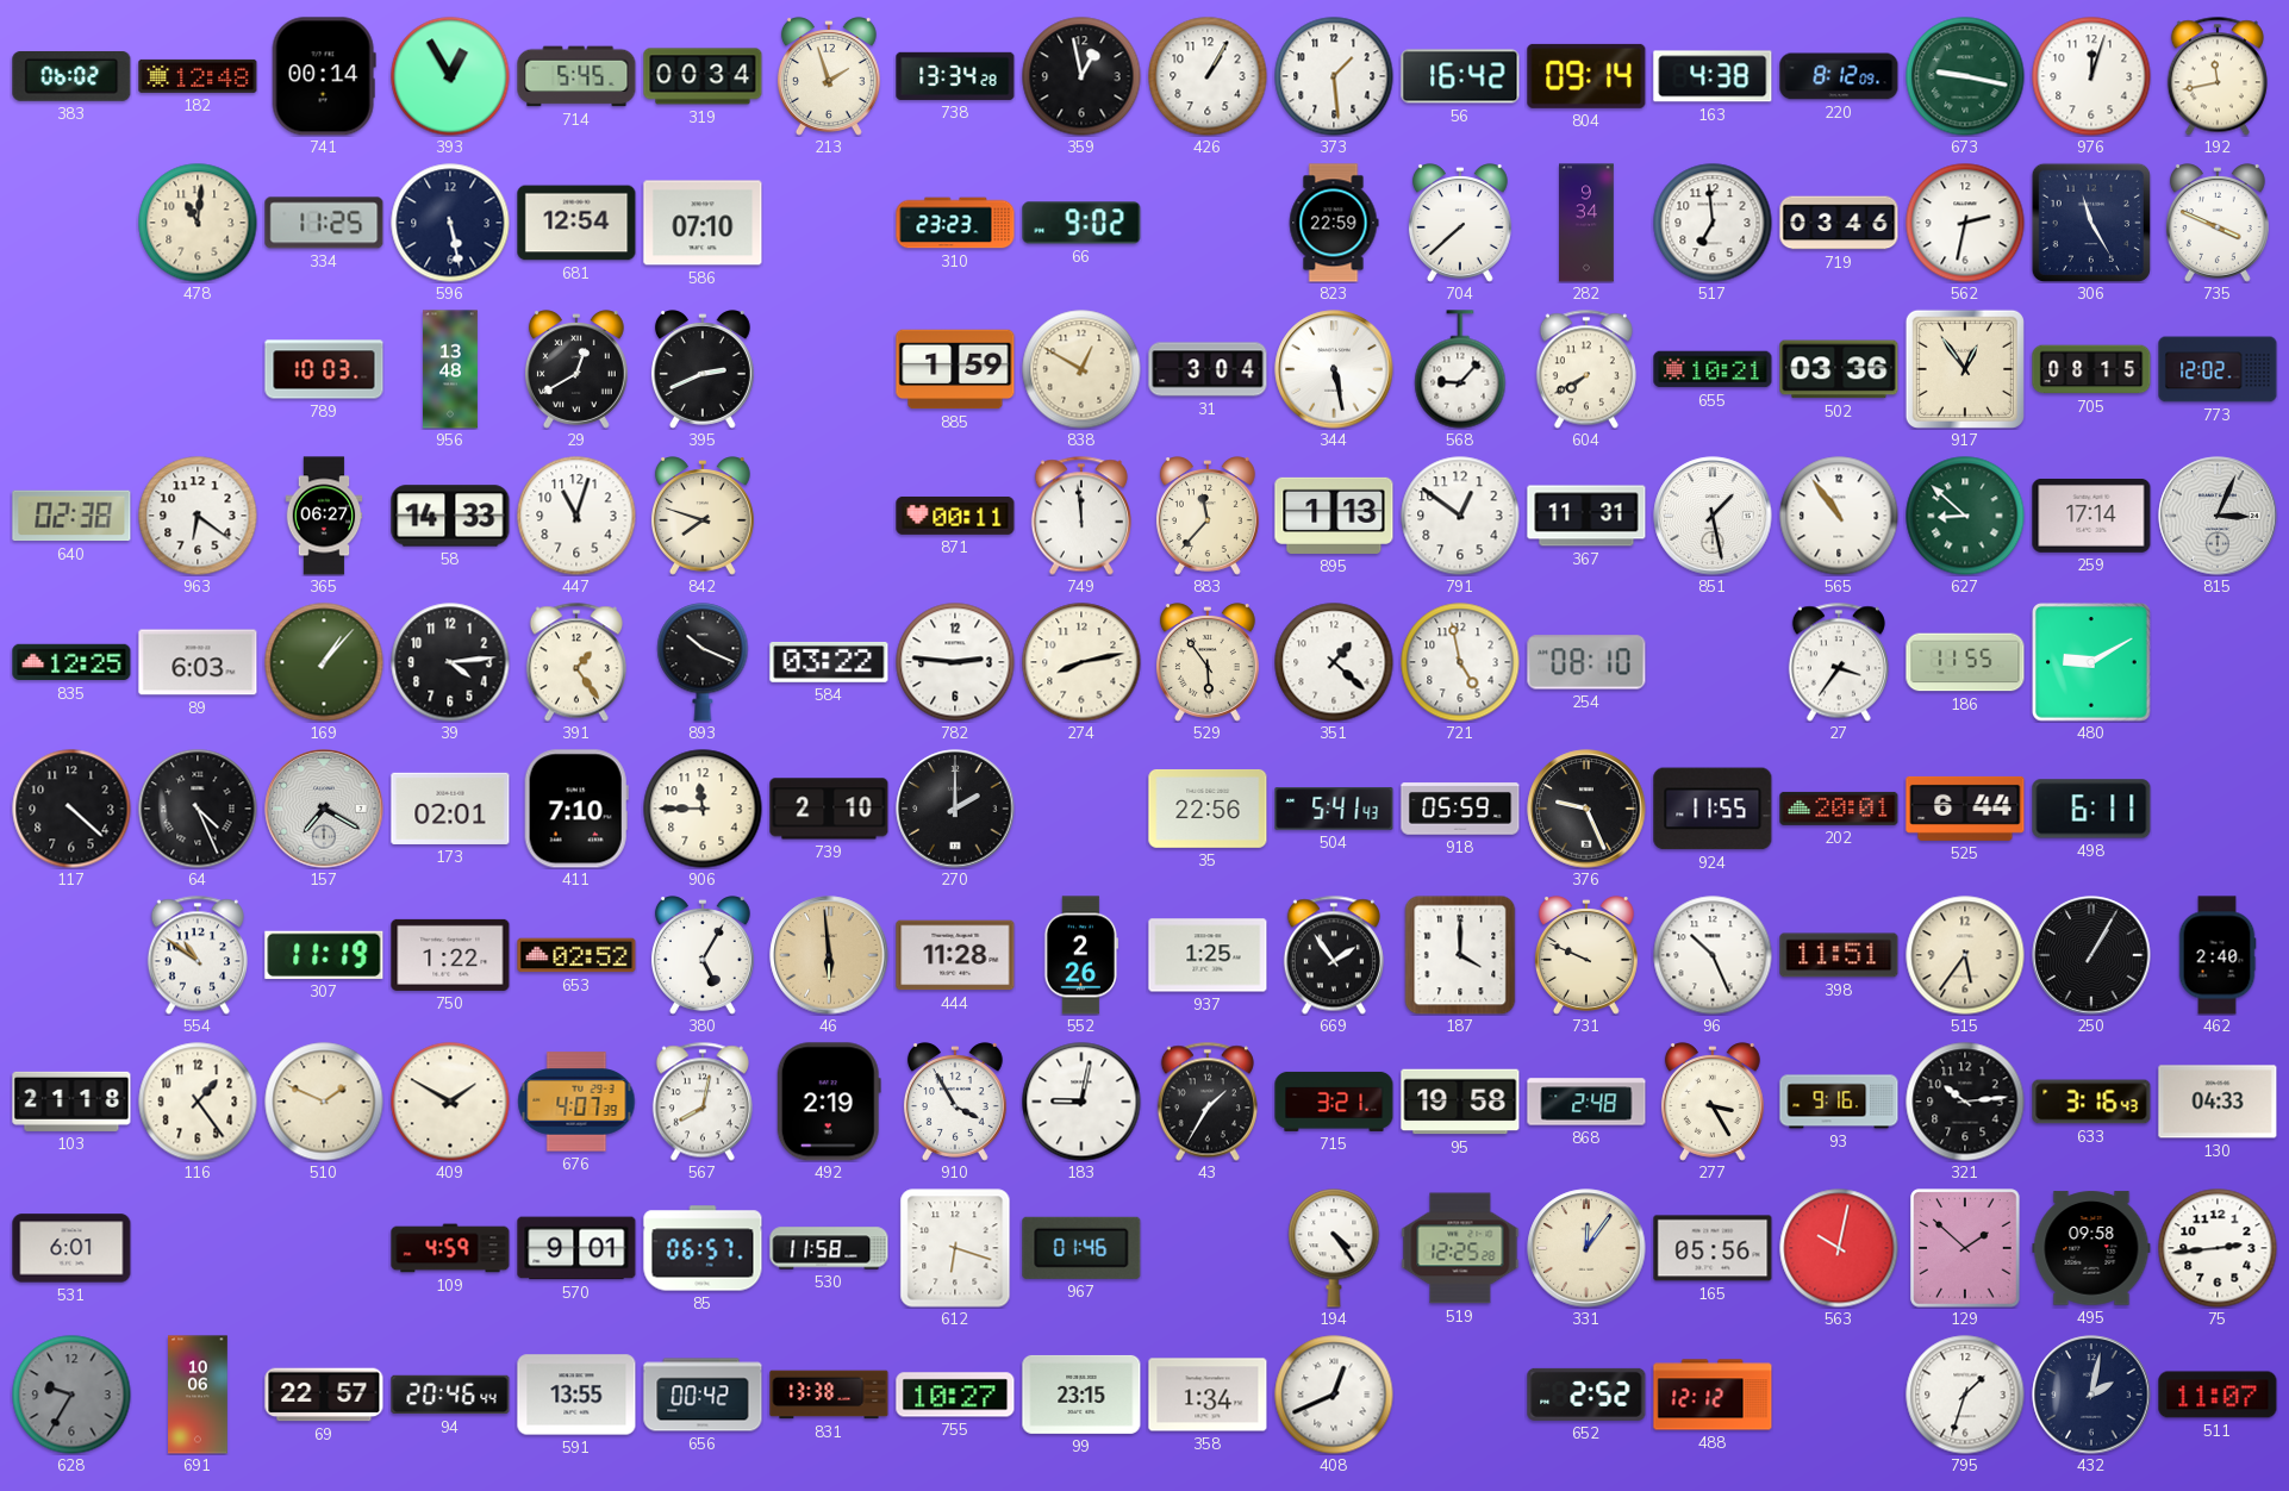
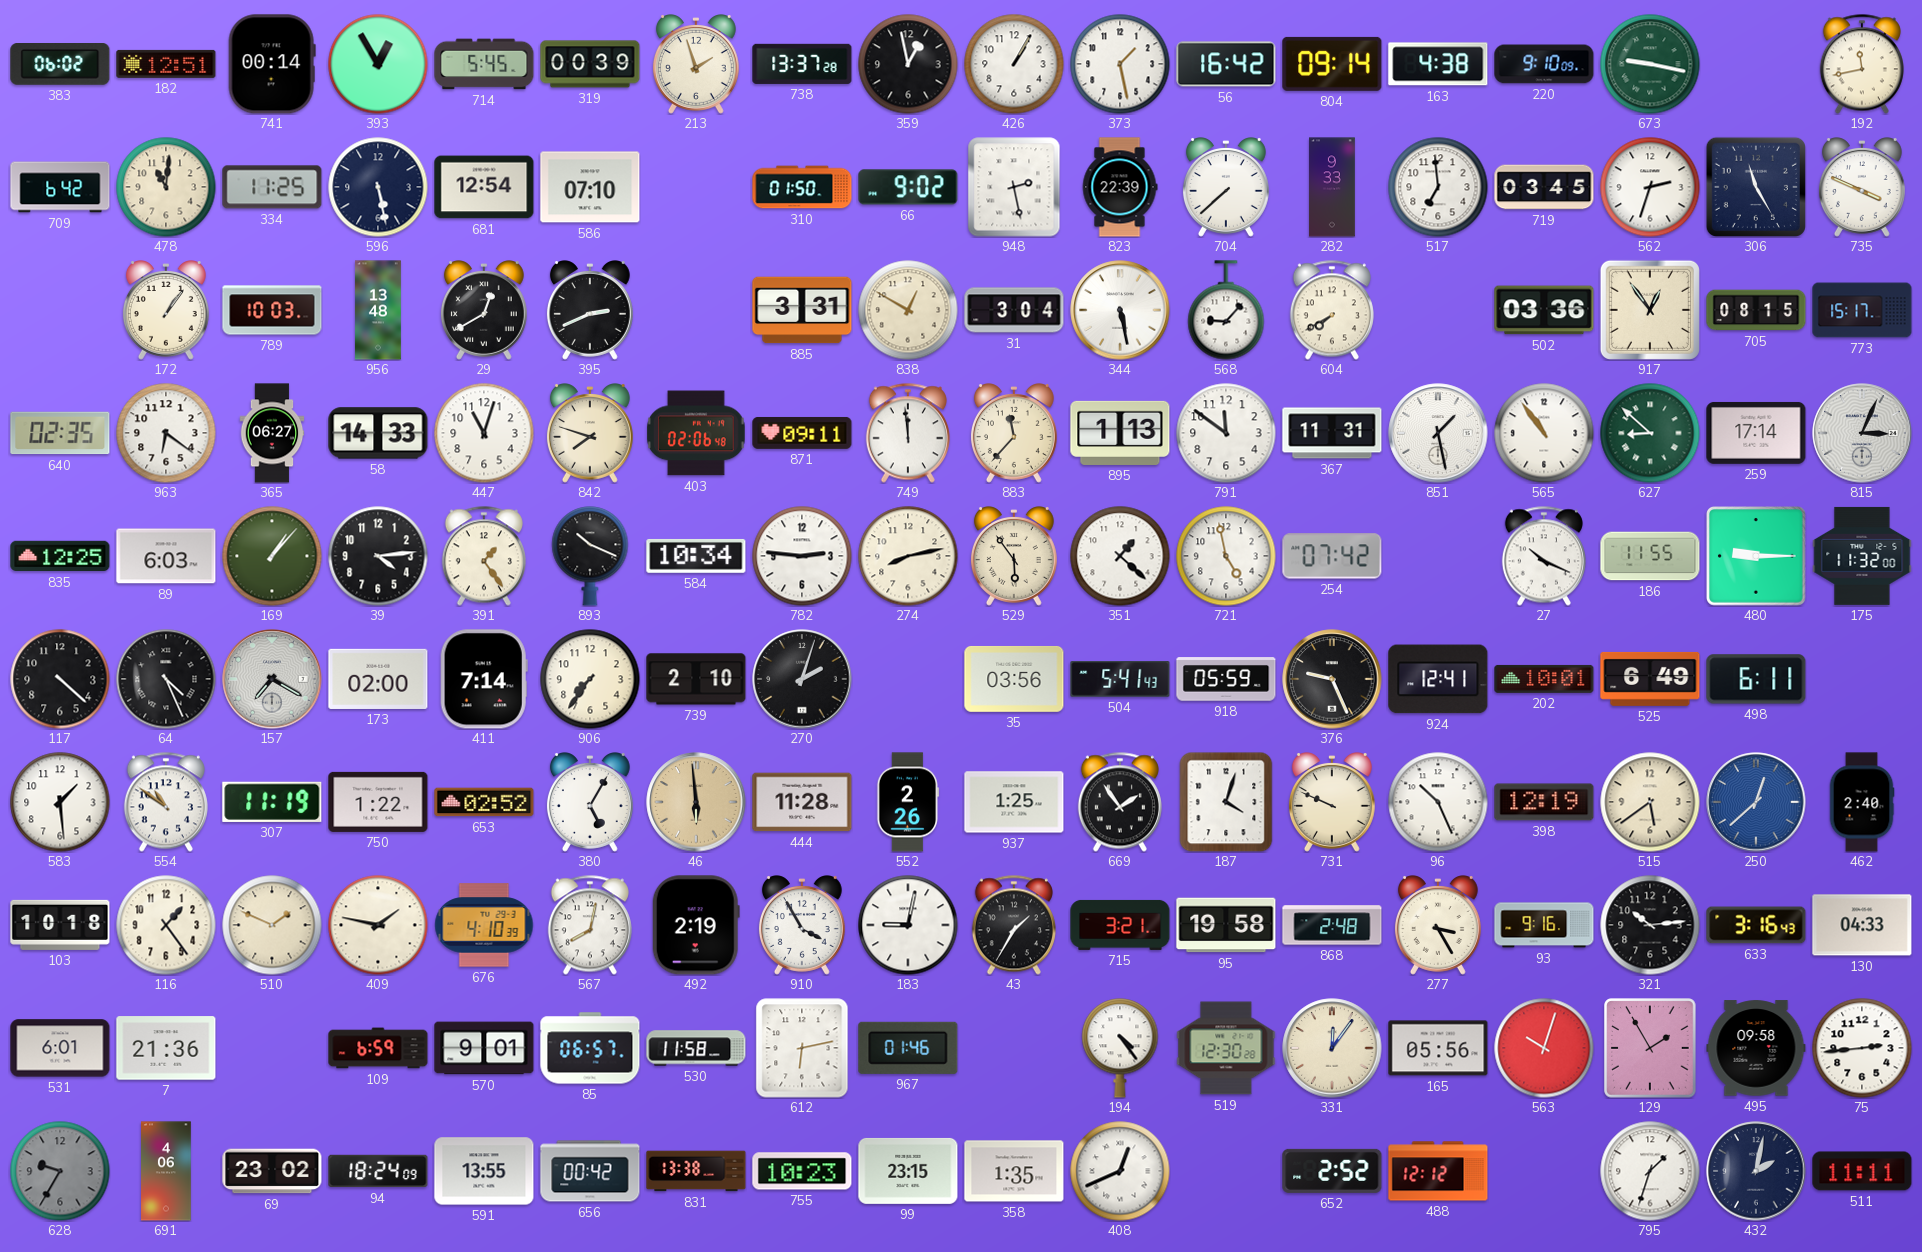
182: 12:48 -> 12:51 (166, 64)
319: 00:34 -> 00:39 (590, 64)
738: 13:34 -> 13:37 (802, 64)
373: 1:29 -> 1:28 (1120, 64)
220: 8:12 -> 9:10 (1544, 64)
976: 12:03 -> none (2091, 76)
709: none -> 6:42 (60, 187)
310: 23:23 -> 01:50 (802, 187)
948: none -> 2:28 (1014, 187)
823: 22:59 -> 22:39 (1120, 187)
282: 9:34 -> 9:33 (1332, 187)
719: 03:46 -> 03:45 (1544, 187)
562: 2:32 -> 2:33 (1650, 187)
172: none -> 1:06 (166, 310)
885: 1:59 -> 3:31 (802, 310)
655: 10:21 -> none (1713, 369)
773: 12:02 -> 15:17 (1862, 310)
640: 02:38 -> 02:35 (60, 433)
403: none -> 02:06 (696, 433)
871: 00:11 -> 09:11 (802, 433)
791: 12:51 -> 11:51 (1226, 433)
584: 03:22 -> 10:34 (696, 556)
254: 08:10 -> 07:42 (1332, 556)
27: 3:36 -> 10:19 (1544, 556)
480: 9:10 -> 9:15 (1757, 557)
175: none -> 11:32 (1862, 556)
173: 02:01 -> 02:00 (378, 679)
411: 7:10 -> 7:14 (484, 679)
906: 11:45 -> 7:36 (590, 679)
270: 2:00 -> 2:03 (802, 679)
35: 22:56 -> 03:56 (1014, 679)
924: 11:55 -> 12:41 (1438, 679)
202: 20:01 -> 10:01 (1544, 679)
525: 6:44 -> 6:49 (1650, 679)
583: none -> 1:29 (60, 802)
187: 4:00 -> 4:03 (1226, 802)
398: 11:51 -> 12:19 (1544, 802)
515: 5:36 -> 5:39 (1650, 802)
250: 1:05 -> 12:38 (1756, 802)
250 dial: black -> blue (1756, 802)
103: 21:18 -> 10:18 (60, 925)
409: 1:50 -> 1:47 (378, 925)
676: 4:07 -> 4:10 (484, 925)
7: none -> 21:36 (166, 1048)
109: 4:59 -> 6:59 (378, 1048)
612: 6:18 -> 6:13 (802, 1048)
519: 12:25 -> 12:30 (1226, 1048)
563: 10:02 -> 10:03 (1544, 1048)
129: 1:52 -> 1:55 (1650, 1048)
691: 10:06 -> 4:06 (166, 1171)
69: 22:57 -> 23:02 (272, 1171)
94: 20:46 -> 18:24 (378, 1171)
755: 10:27 -> 10:23 (802, 1171)
358: 1:34 -> 1:35 (1014, 1171)
511: 11:07 -> 11:11 (1862, 1171)
